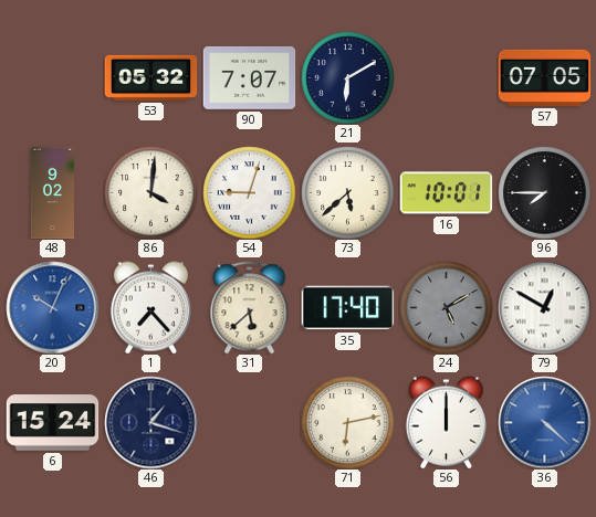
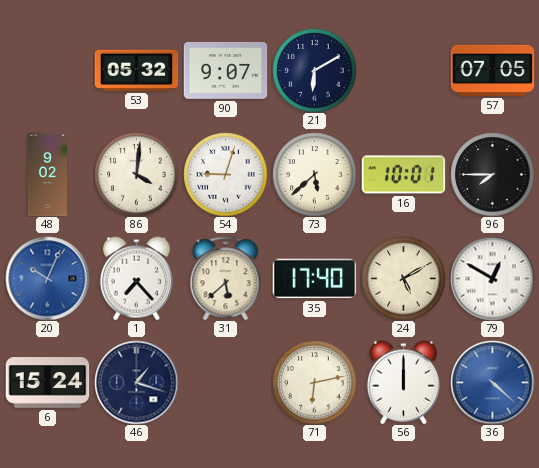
90: 7:07 -> 9:07 (225, 70)
24 dial: grey -> cream (403, 278)
